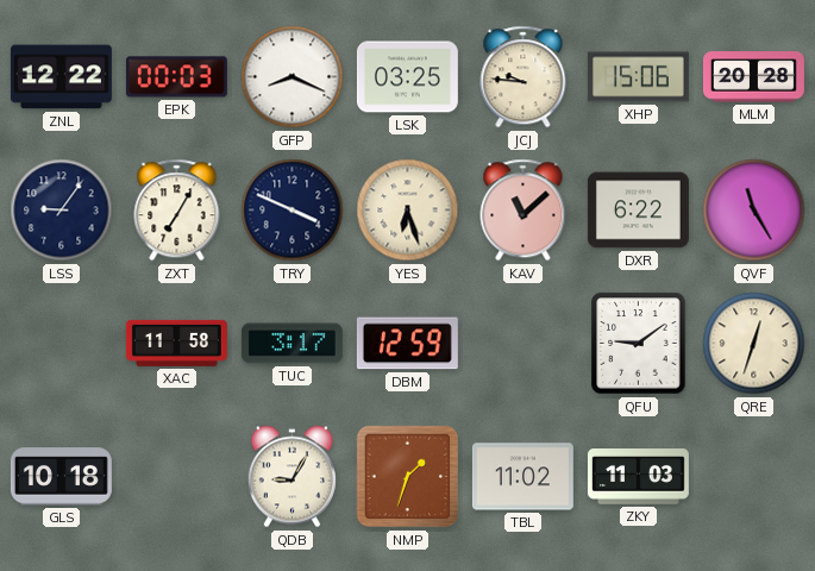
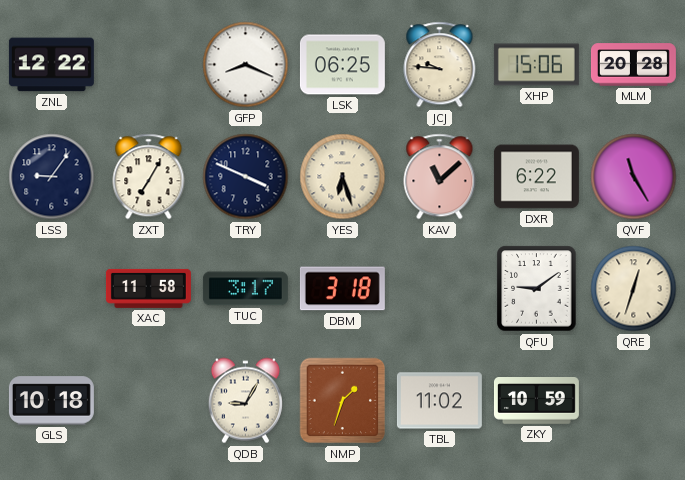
EPK: 00:03 -> none (176, 77)
LSK: 03:25 -> 06:25 (342, 65)
DBM: 12:59 -> 3:18 (342, 289)
ZKY: 11:03 -> 10:59 (536, 401)
